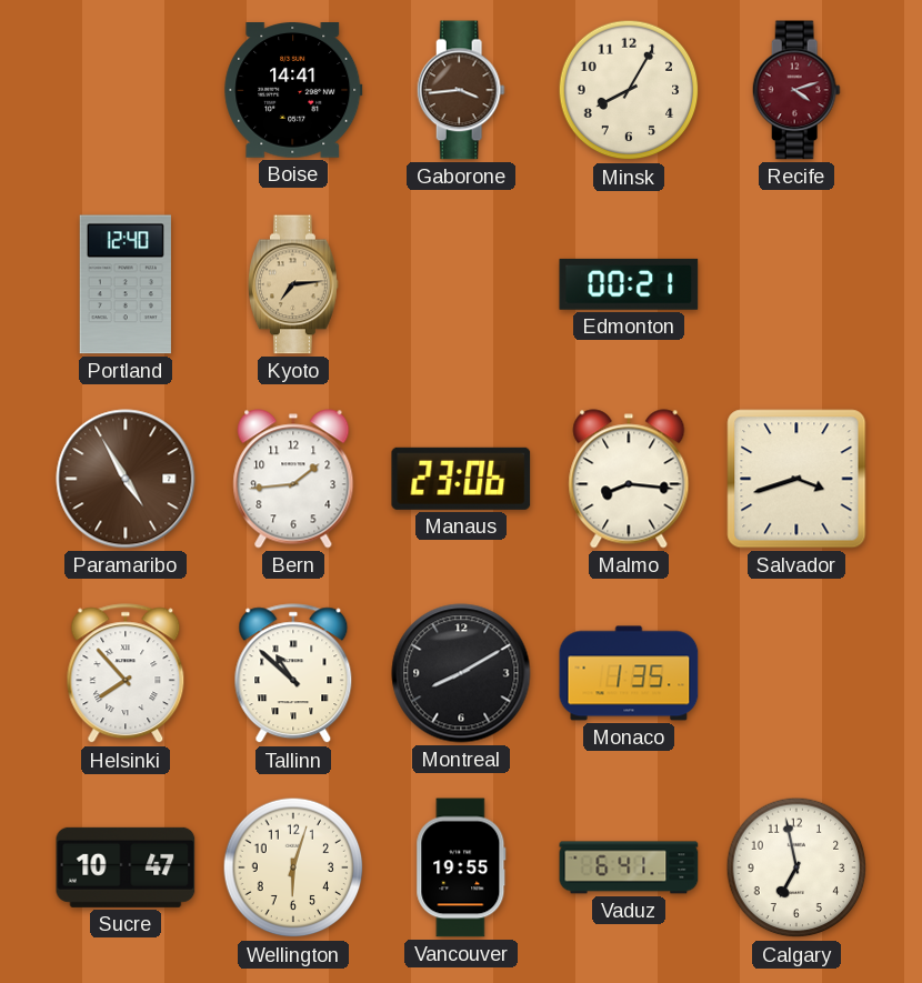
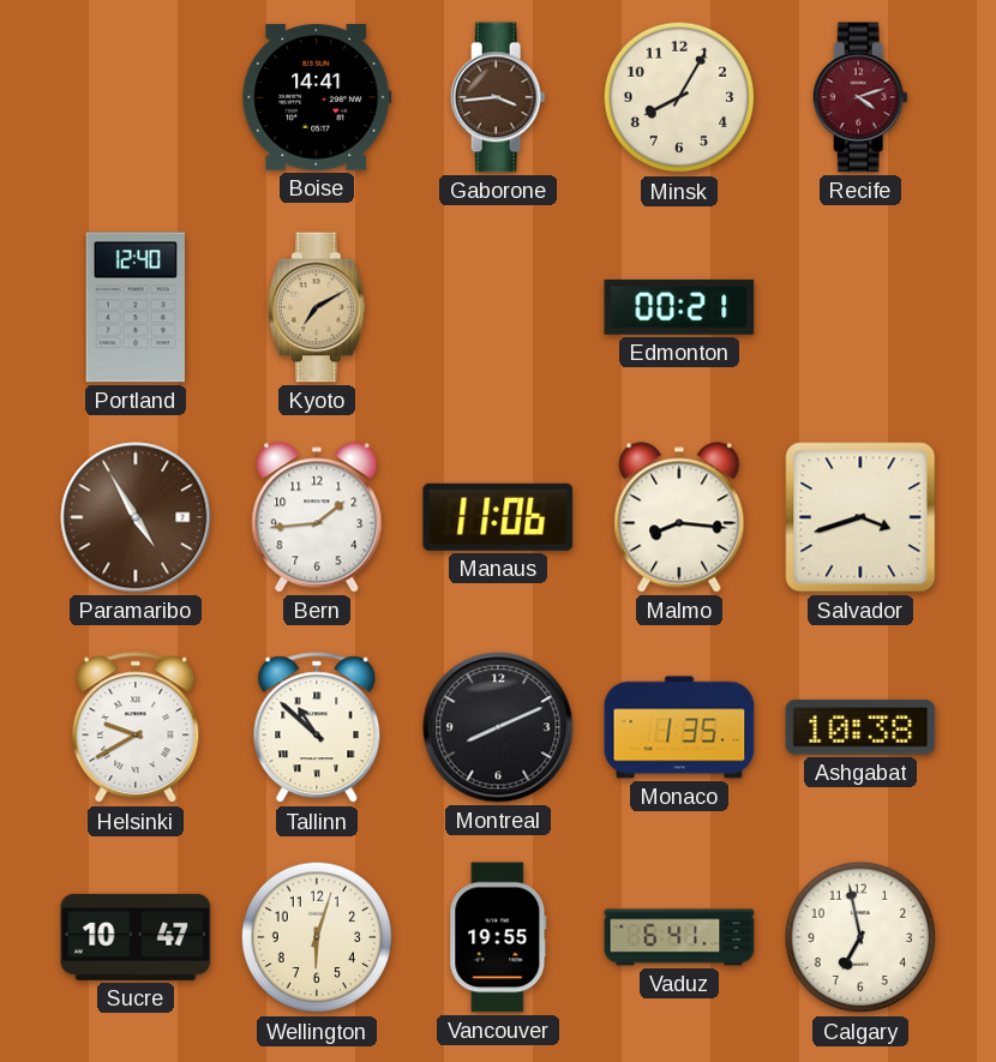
Kyoto: 7:14 -> 7:10 (318, 307)
Manaus: 23:06 -> 11:06 (498, 517)
Helsinki: 7:53 -> 9:40 (136, 728)
Montreal: 8:10 -> 8:11 (498, 727)
Ashgabat: none -> 10:38 (860, 727)
